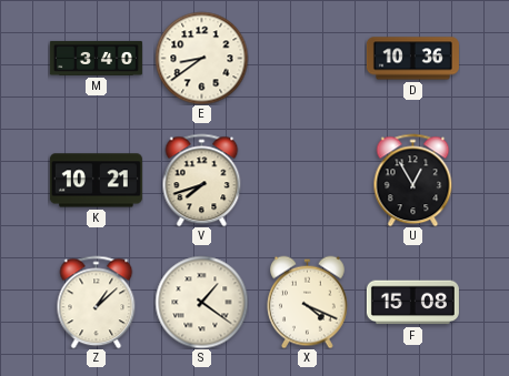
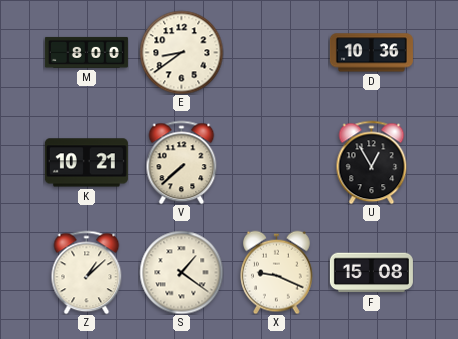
M: 3:40 -> 8:00 (86, 52)
V: 7:42 -> 7:38 (182, 162)
X: 4:19 -> 9:19 (277, 272)
